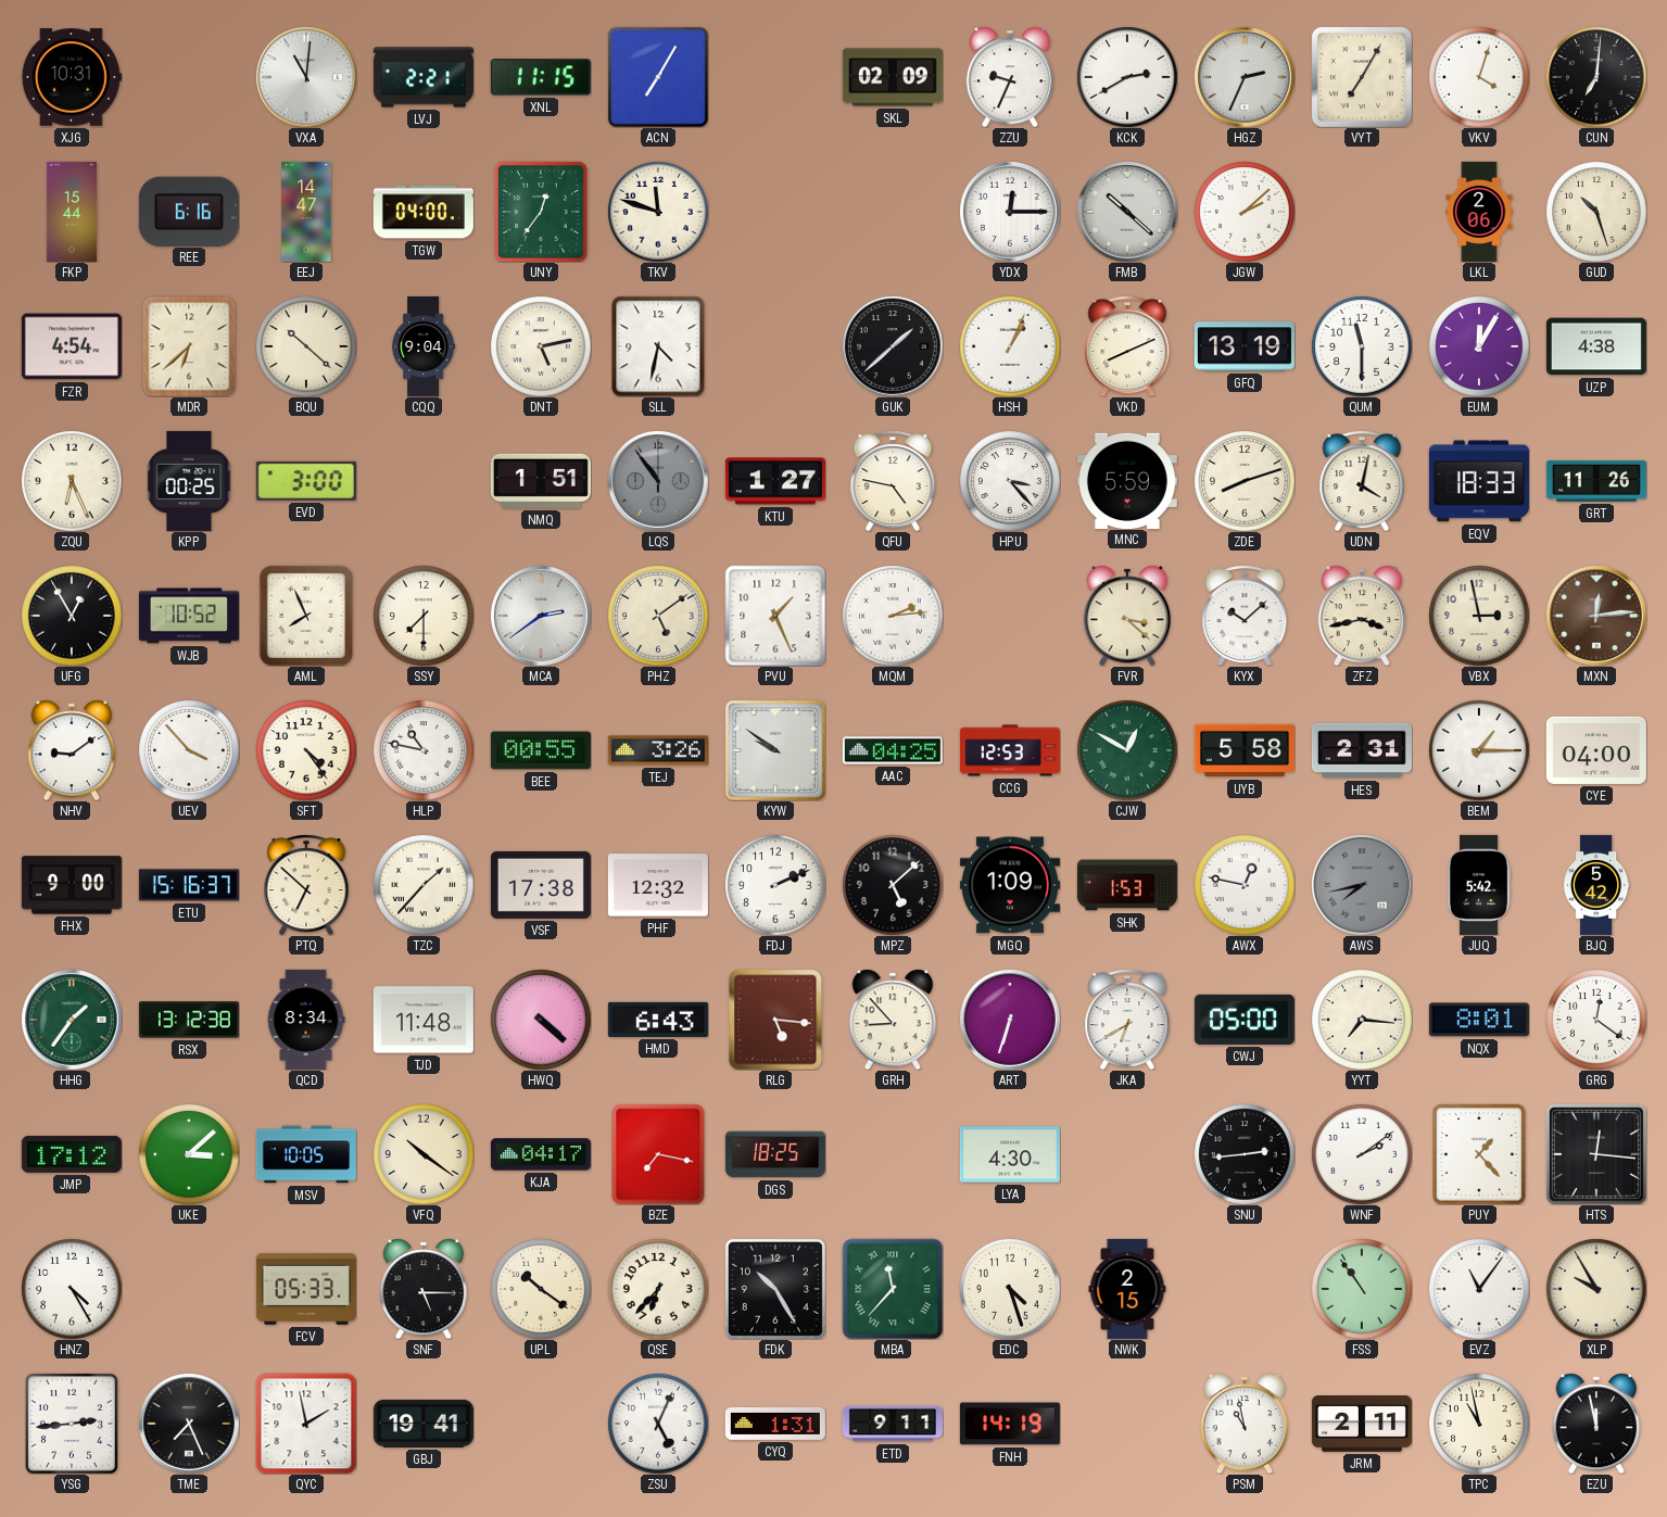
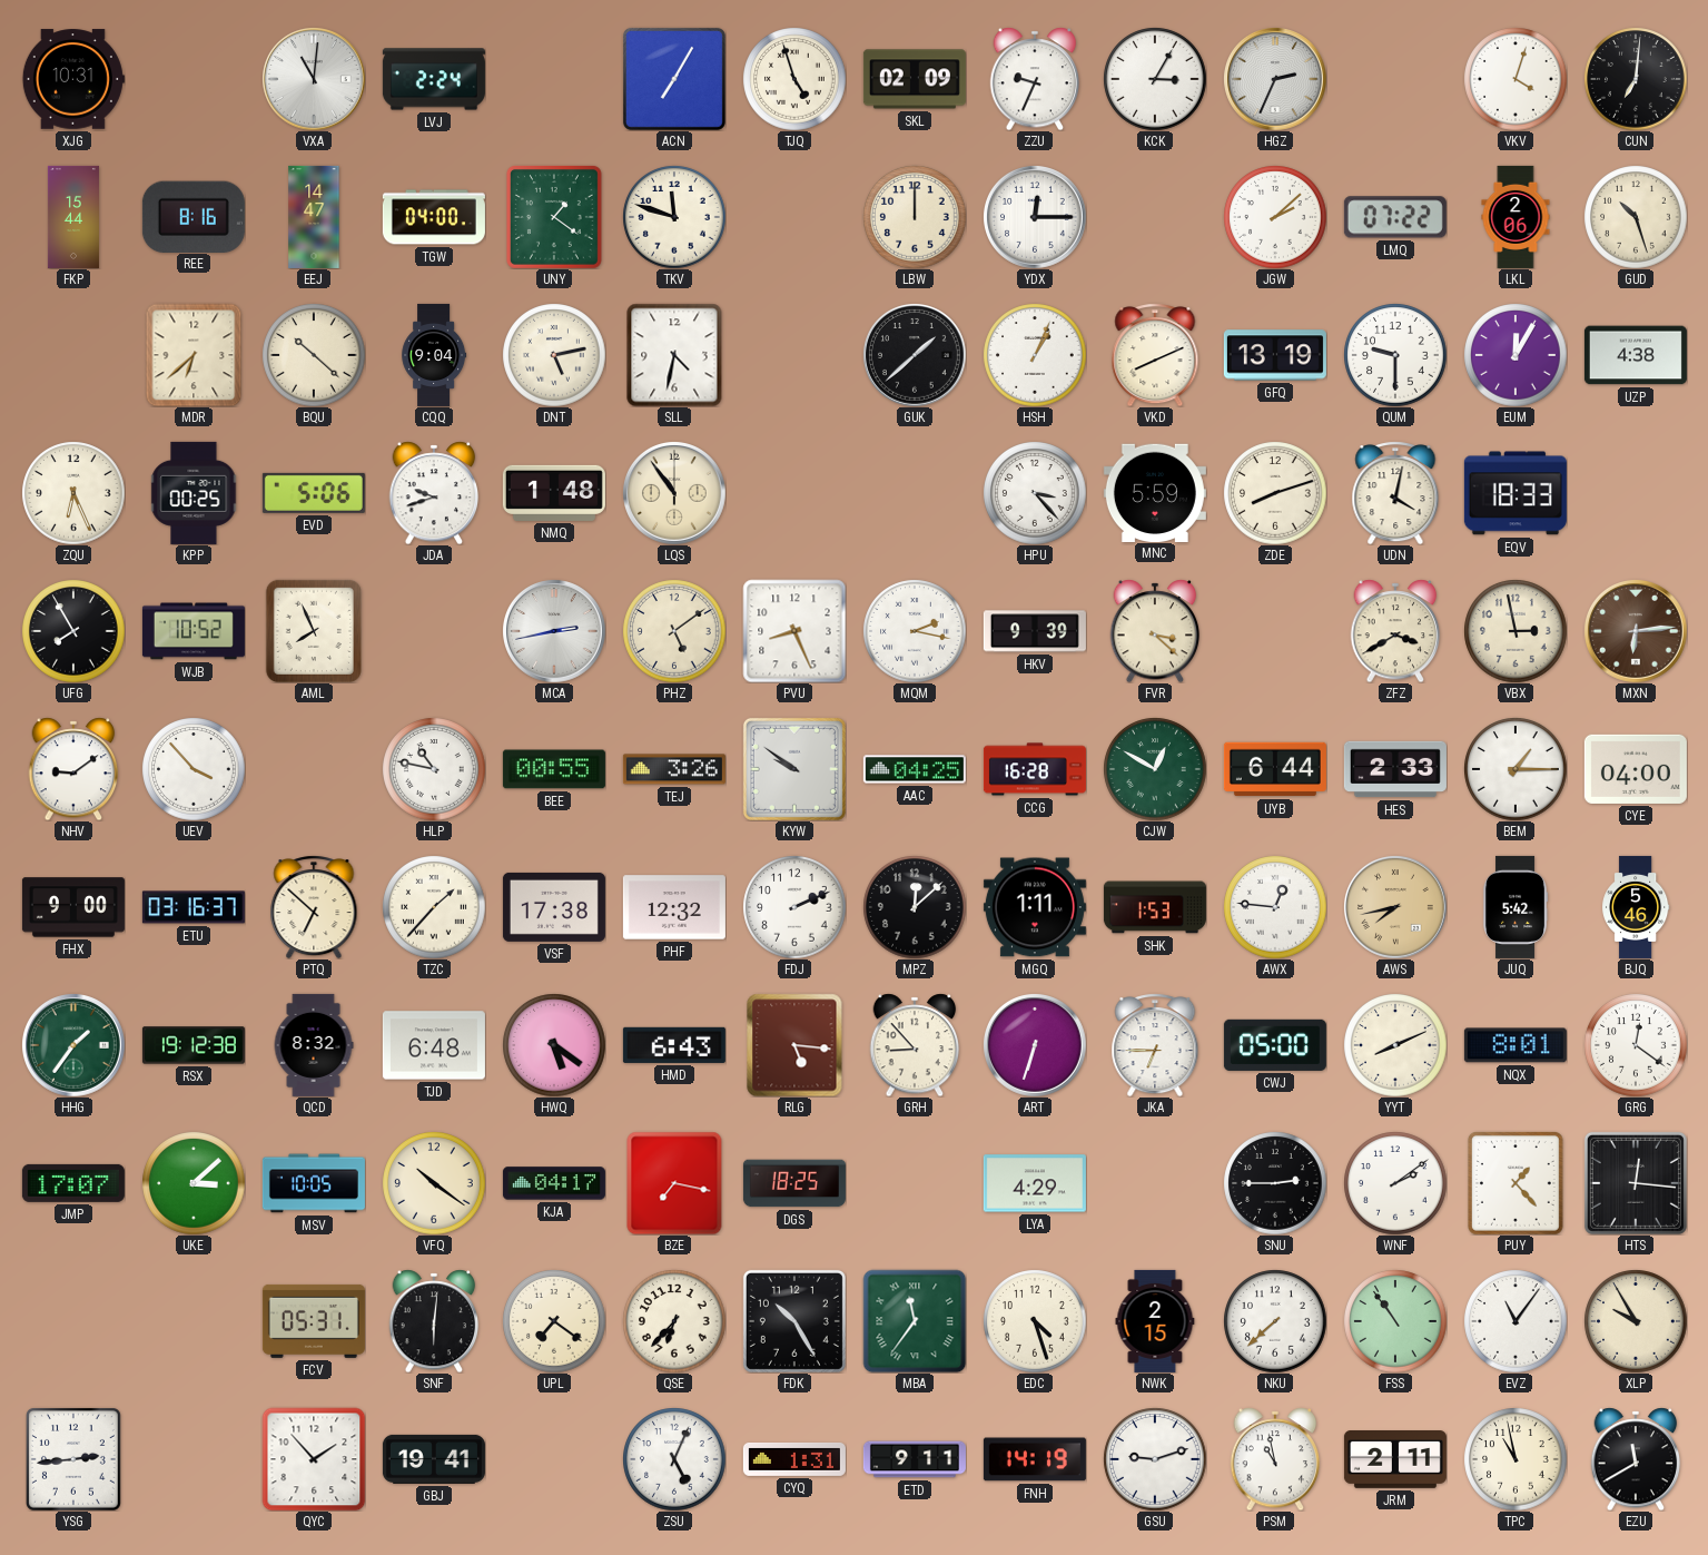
LVJ: 2:21 -> 2:24 (434, 79)
XNL: 11:15 -> none (541, 77)
TJQ: none -> 4:57 (794, 79)
KCK: 2:40 -> 3:05 (1155, 79)
VYT: 7:05 -> none (1362, 77)
REE: 6:16 -> 8:16 (194, 216)
UNY: 12:36 -> 1:21 (554, 217)
LBW: none -> 12:00 (915, 217)
FMB: 10:22 -> none (1127, 212)
LMQ: none -> 07:22 (1395, 217)
FZR: 4:54 -> none (72, 346)
QUM: 11:30 -> 9:30 (1395, 355)
EVD: 3:00 -> 5:06 (314, 493)
JDA: none -> 9:42 (434, 493)
NMQ: 1:51 -> 1:48 (554, 493)
LQS dial: grey -> cream (674, 493)
KTU: 1:27 -> none (775, 481)
QFU: 4:47 -> none (893, 481)
GRT: 11:26 -> none (1596, 481)
UFG: 12:55 -> 7:55 (73, 631)
SSY: 7:30 -> none (424, 616)
MCA: 2:39 -> 2:43 (554, 631)
PVU: 1:26 -> 8:26 (794, 631)
MQM: 2:14 -> 2:17 (915, 631)
HKV: none -> 9:39 (1035, 631)
KYX: 10:08 -> none (1245, 616)
ZFZ: 3:43 -> 3:40 (1395, 631)
MXN: 12:14 -> 6:14 (1636, 631)
SFT: 4:24 -> none (306, 750)
CCG: 12:53 -> 16:28 (1035, 769)
UYB: 5:58 -> 6:44 (1275, 769)
HES: 2:31 -> 2:33 (1395, 769)
ETU: 15:16 -> 03:16 (194, 907)
MPZ: 5:08 -> 12:08 (915, 907)
MGQ: 1:09 -> 1:11 (1035, 907)
AWX: 12:47 -> 12:46 (1275, 907)
AWS dial: grey -> champagne (1395, 907)
BJQ: 5:42 -> 5:46 (1637, 907)
RSX: 13:12 -> 19:12 (194, 1045)
QCD: 8:34 -> 8:32 (314, 1045)
TJD: 11:48 -> 6:48 (434, 1045)
HWQ: 4:22 -> 5:21 (554, 1045)
JKA: 6:40 -> 6:45 (1155, 1045)
YYT: 7:16 -> 8:11 (1395, 1045)
JMP: 17:12 -> 17:07 (73, 1183)
LYA: 4:30 -> 4:29 (1035, 1183)
SNU: 2:44 -> 2:45 (1275, 1183)
HNZ: 4:25 -> none (72, 1289)
FCV: 05:33 -> 05:31 (314, 1321)
SNF: 5:15 -> 6:01 (434, 1321)
UPL: 10:21 -> 7:21 (554, 1321)
MBA: 11:37 -> 11:36 (915, 1321)
NKU: none -> 7:38 (1275, 1321)
TME: 7:26 -> none (189, 1424)
QYC: 1:58 -> 1:53 (314, 1459)
GSU: none -> 9:12 (1155, 1459)
EZU: 11:58 -> 11:40 (1636, 1459)
